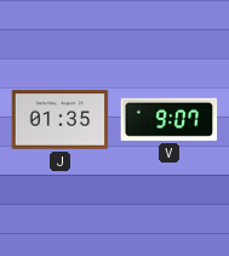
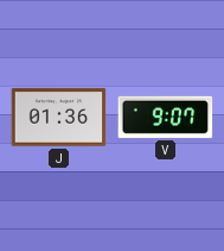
J: 01:35 -> 01:36 (58, 118)
